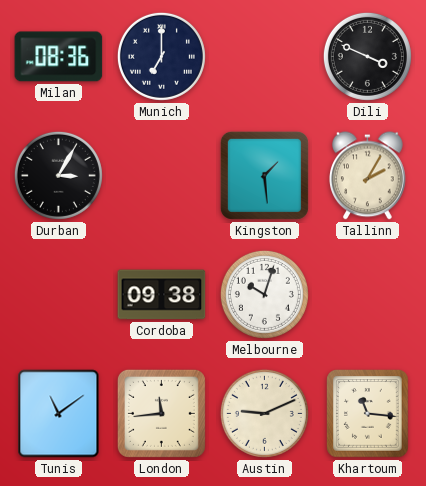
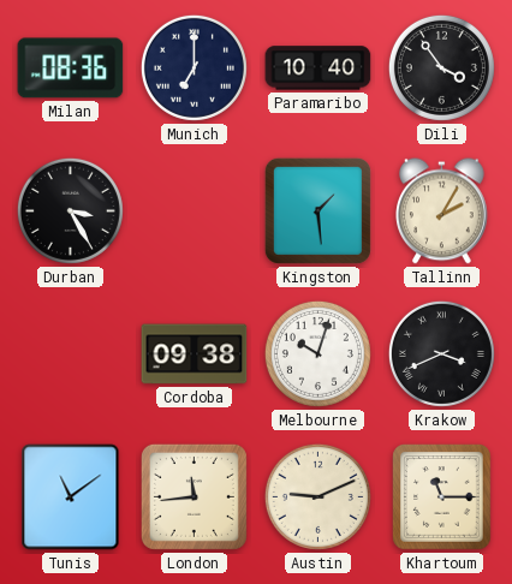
Paramaribo: none -> 10:40 (318, 68)
Dili: 3:49 -> 3:54 (441, 67)
Durban: 3:05 -> 3:25 (70, 210)
Krakow: none -> 3:41 (441, 353)
Khartoum: 11:16 -> 11:15 (442, 497)
